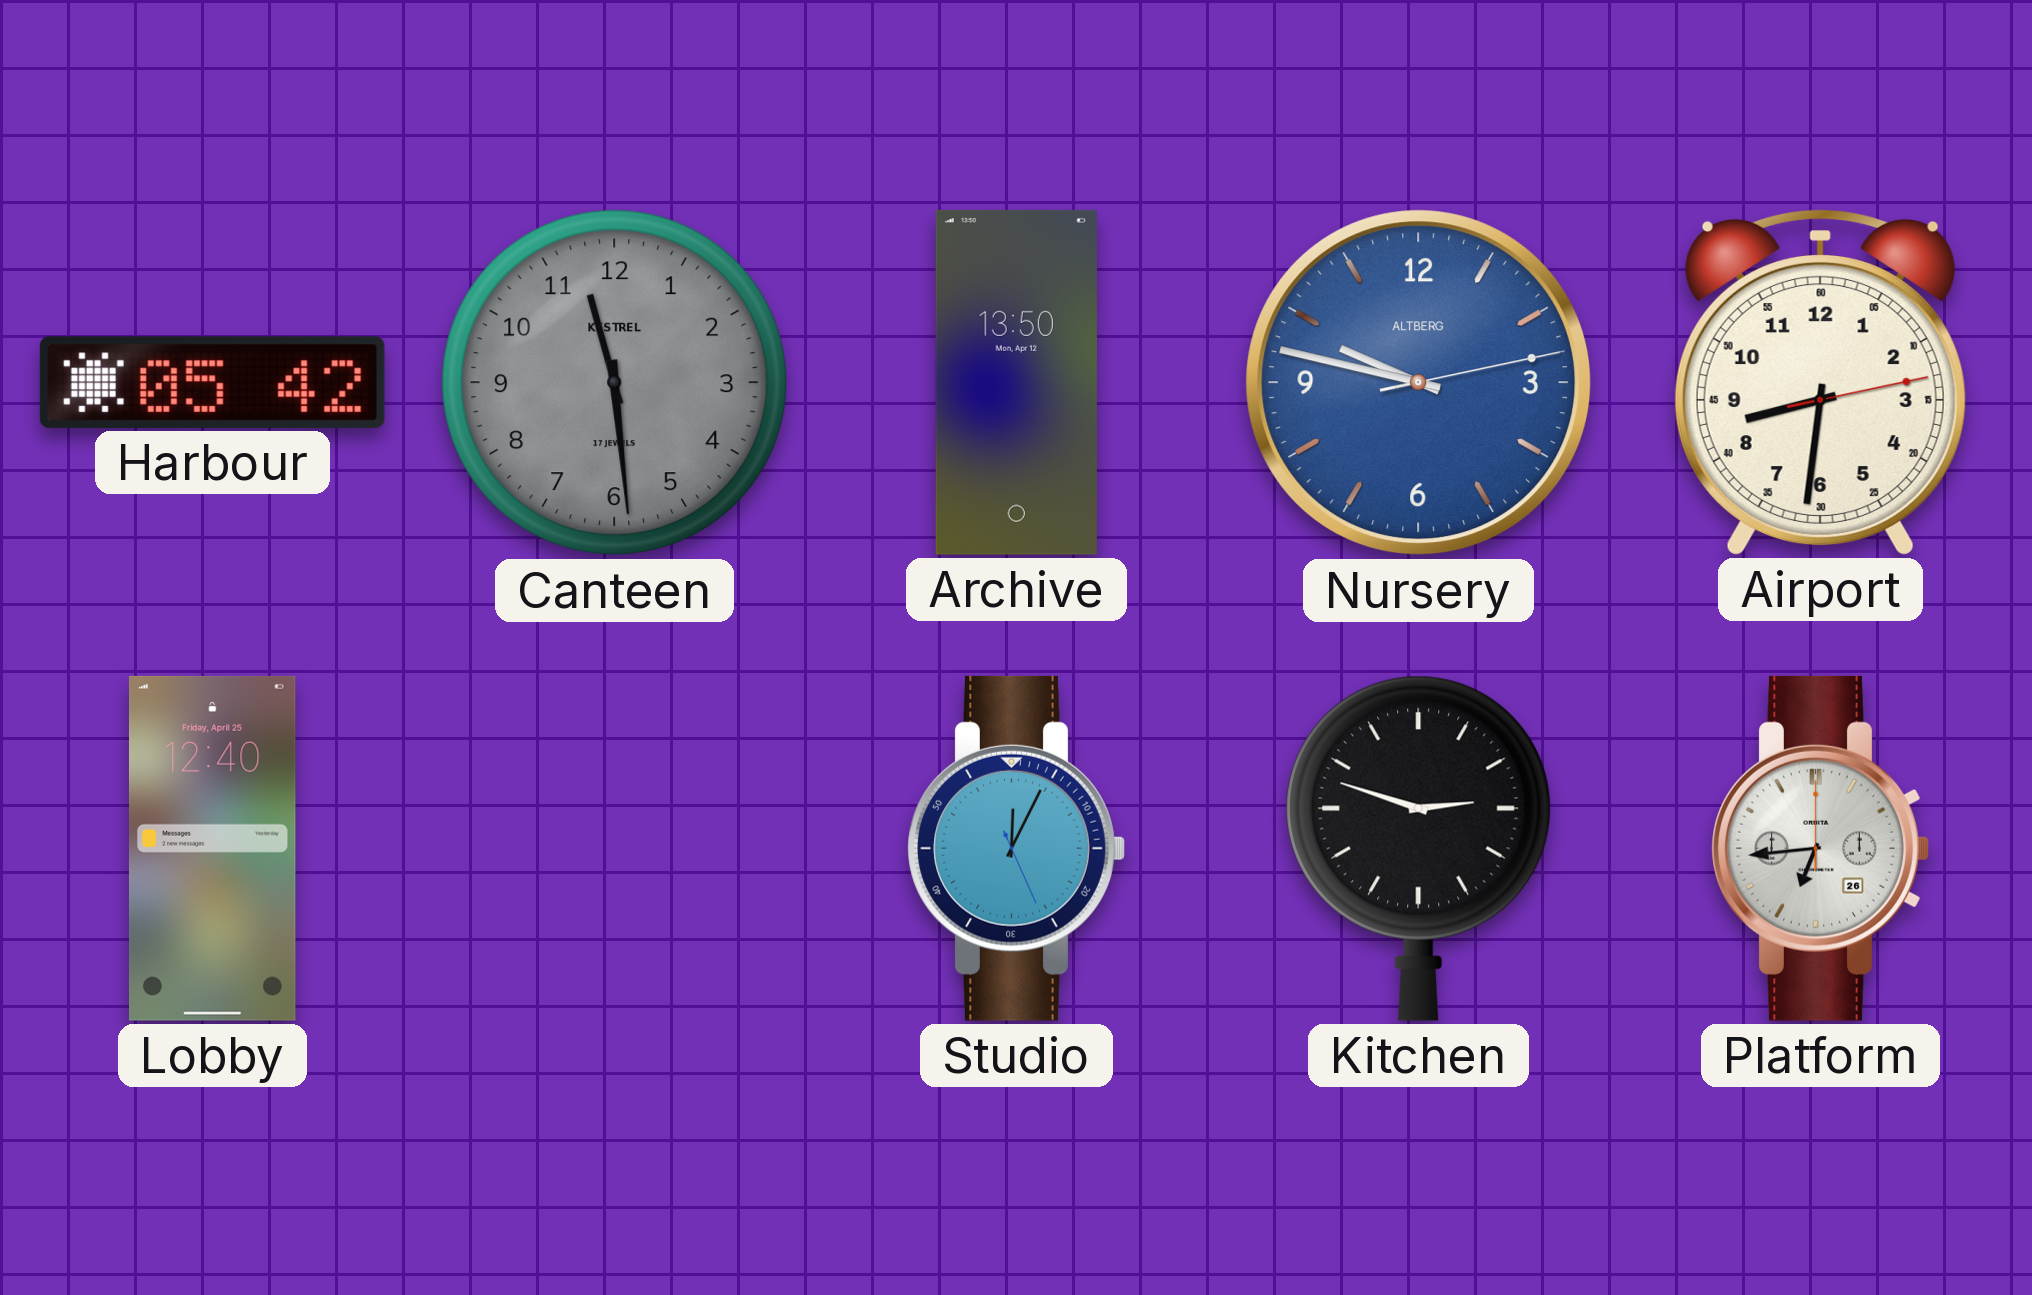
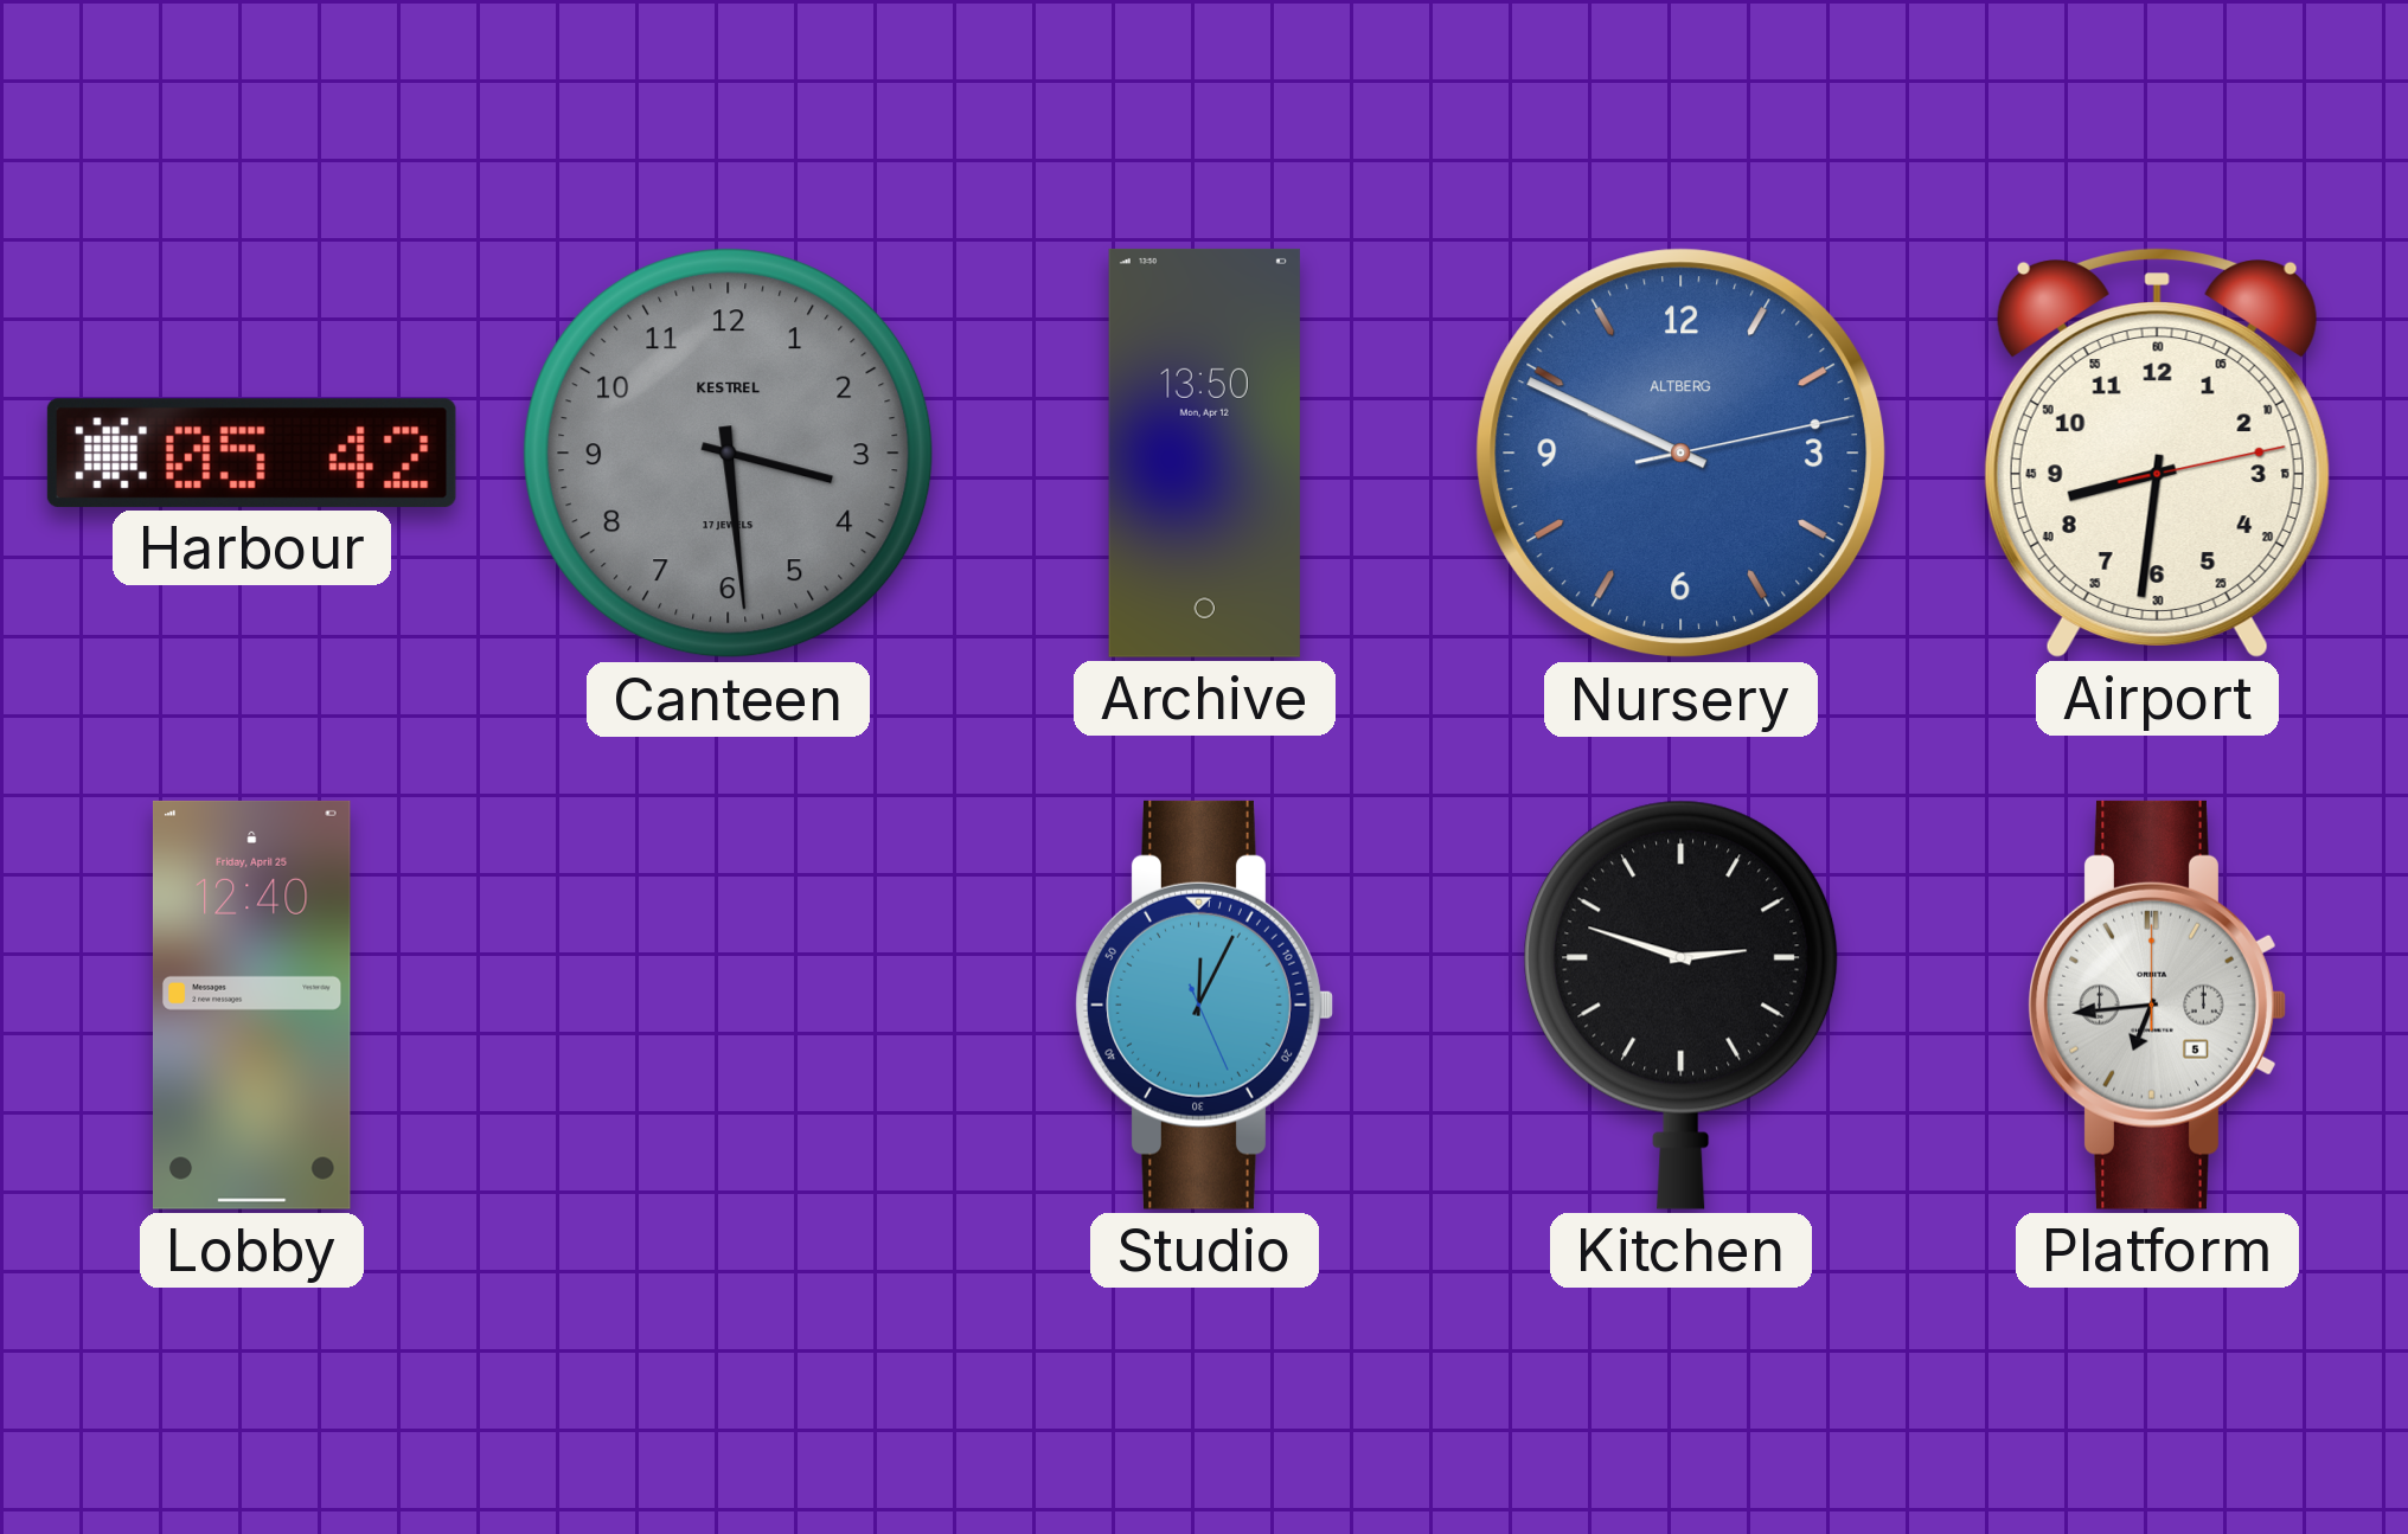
Canteen: 11:29 -> 3:29 (729, 454)
Nursery: 9:47 -> 9:49 (1682, 454)
Platform date: 26 -> 5 (2157, 1005)
